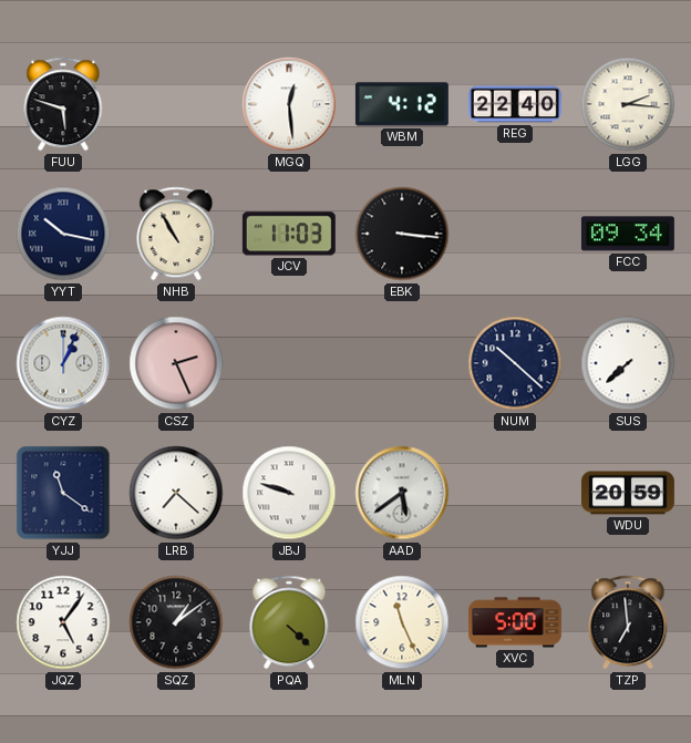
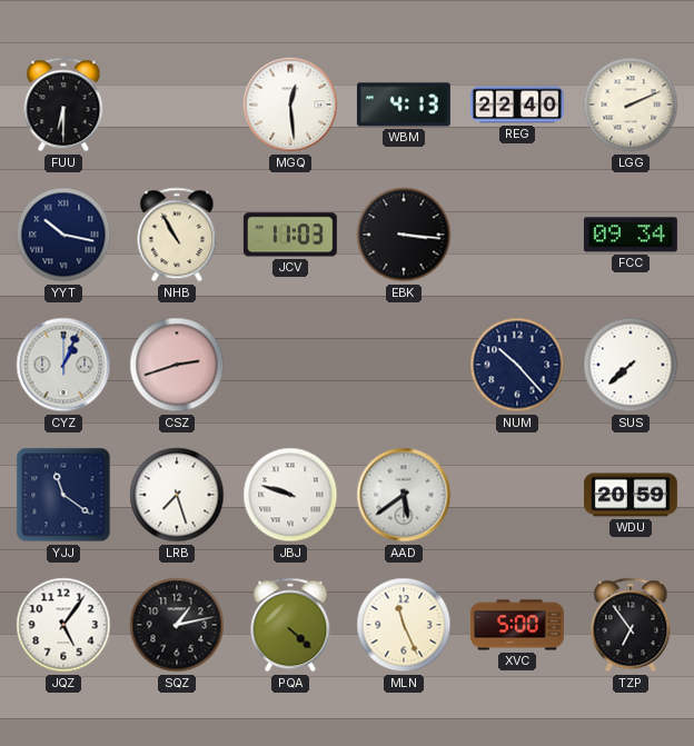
FUU: 5:48 -> 6:30 (63, 105)
WBM: 4:12 -> 4:13 (404, 105)
LGG: 2:16 -> 2:11 (631, 105)
CSZ: 2:26 -> 2:42 (177, 365)
NUM: 10:22 -> 10:23 (517, 365)
LRB: 7:22 -> 7:27 (177, 495)
SQZ: 1:09 -> 1:13 (177, 625)
TZP: 6:59 -> 6:54 (631, 625)
